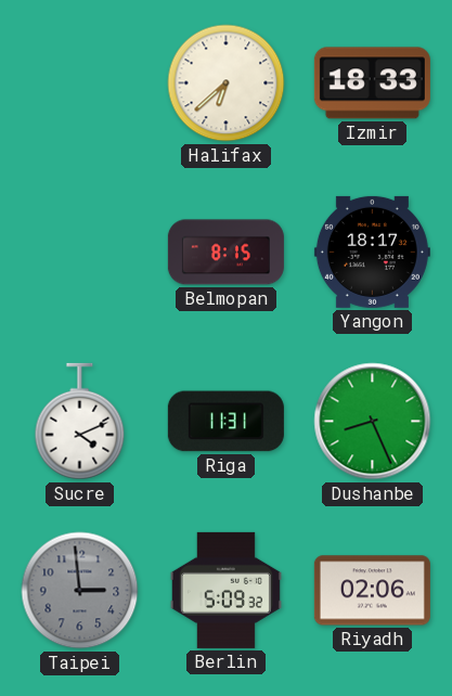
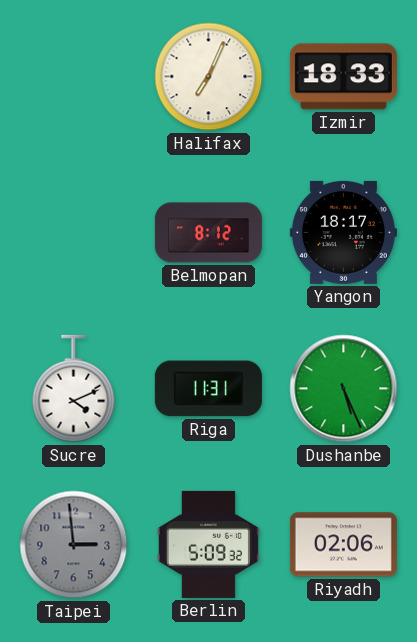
Halifax: 6:38 -> 7:04 (209, 77)
Belmopan: 8:15 -> 8:12 (208, 233)
Dushanbe: 8:26 -> 5:26 (344, 389)
